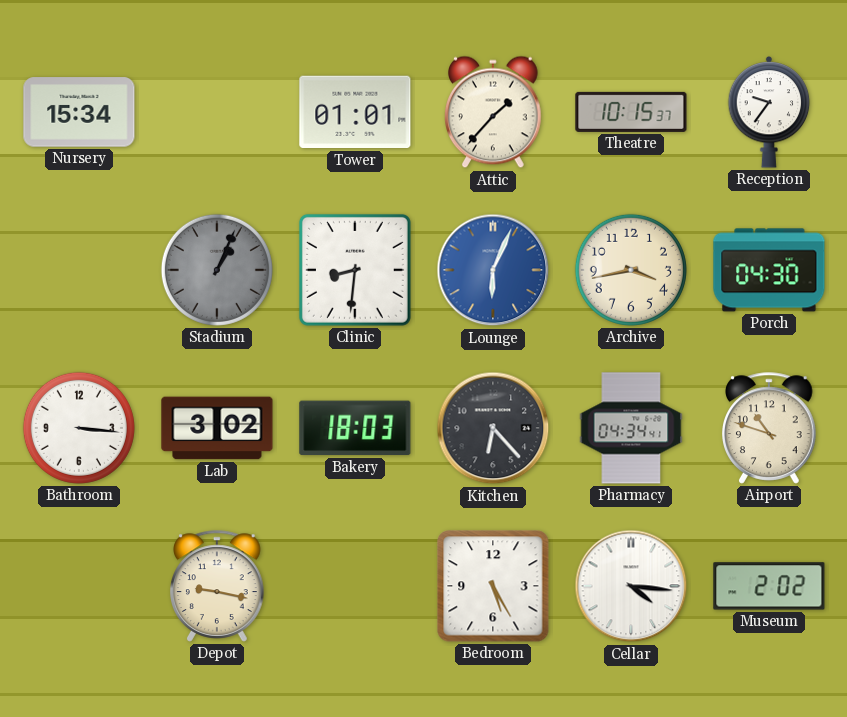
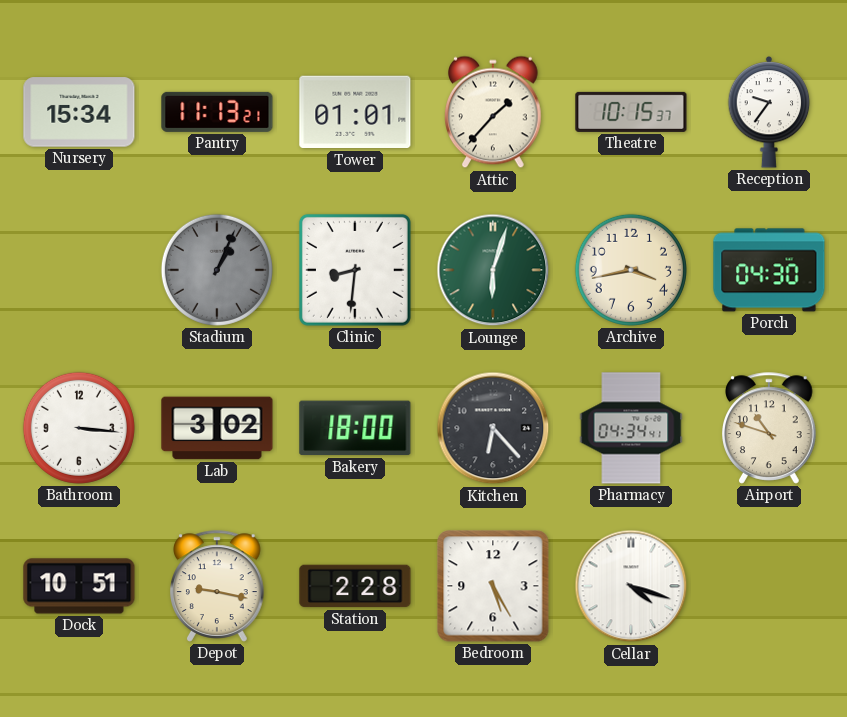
Pantry: none -> 11:13 (217, 112)
Lounge: 6:04 -> 6:03 (493, 270)
Lounge dial: blue -> green (493, 270)
Bakery: 18:03 -> 18:00 (355, 428)
Dock: none -> 10:51 (79, 586)
Station: none -> 2:28 (355, 586)
Cellar: 4:16 -> 4:18 (631, 586)
Museum: 2:02 -> none (769, 586)
